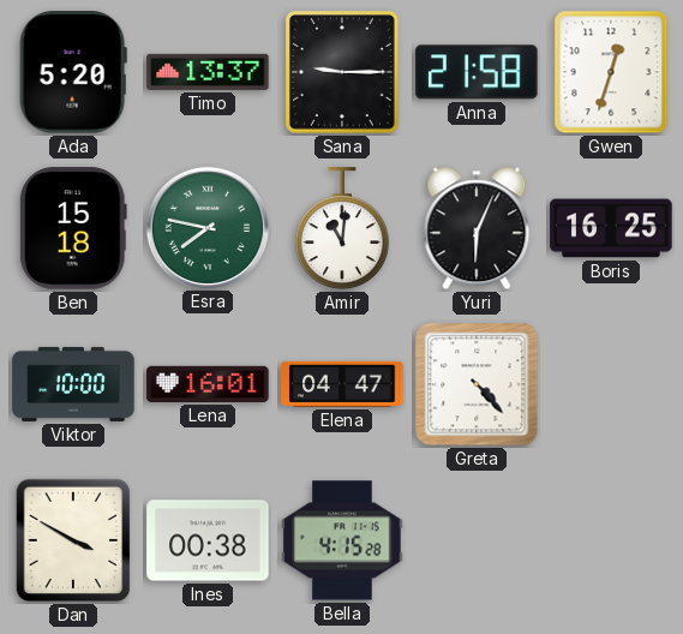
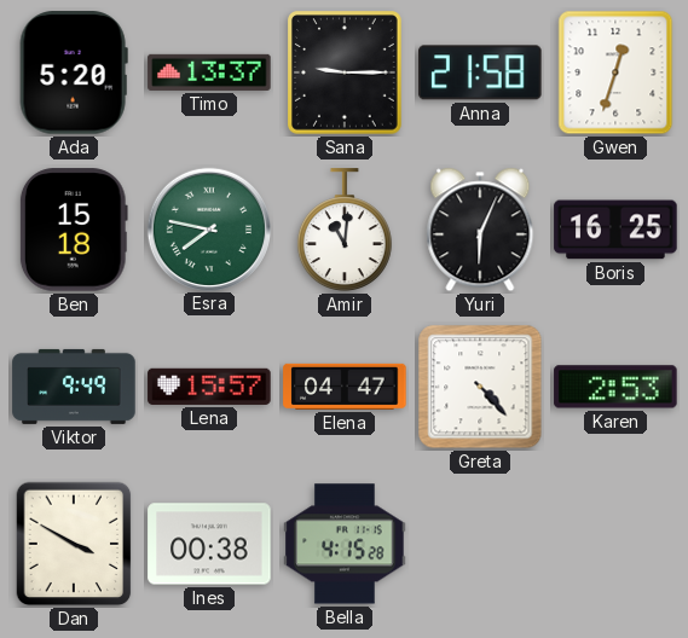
Viktor: 10:00 -> 9:49 (74, 387)
Lena: 16:01 -> 15:57 (209, 387)
Karen: none -> 2:53 (615, 387)
